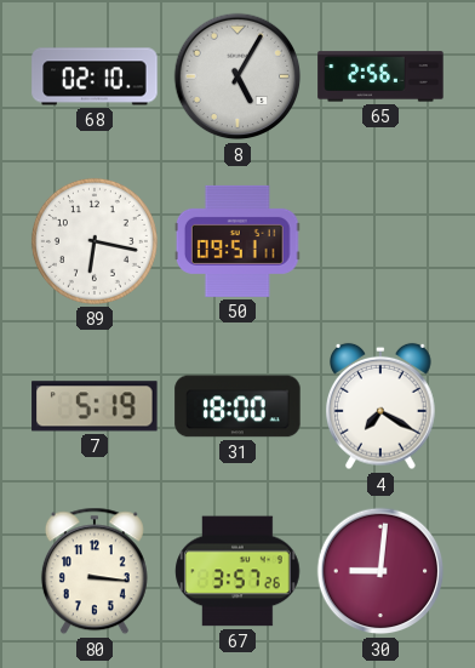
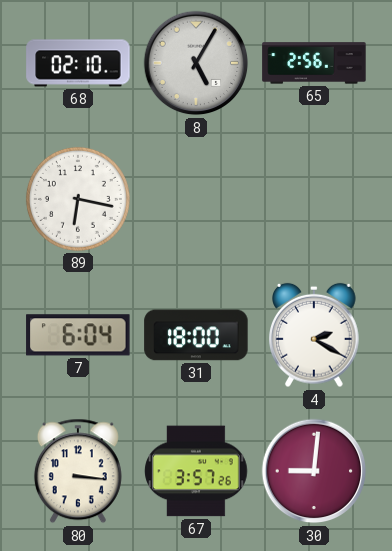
50: 09:51 -> none (237, 241)
7: 5:19 -> 6:04 (78, 335)
4: 7:20 -> 2:20 (315, 335)
